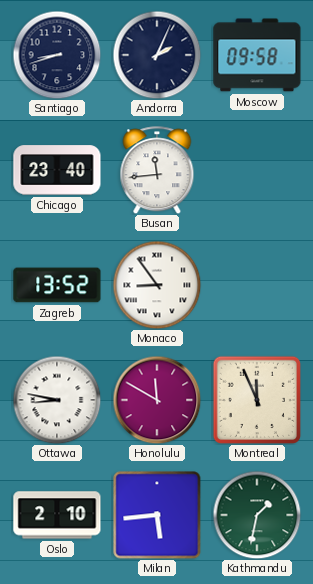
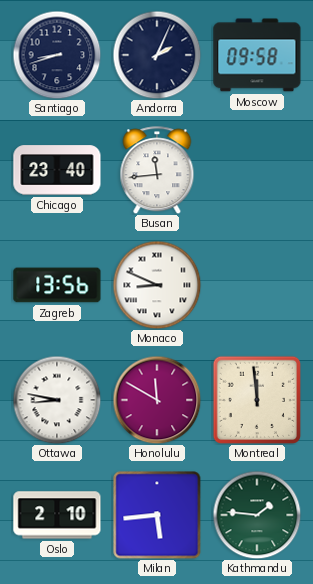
Zagreb: 13:52 -> 13:56 (57, 285)
Monaco: 8:54 -> 8:49 (157, 285)
Montreal: 11:56 -> 11:59 (257, 400)
Kathmandu: 1:32 -> 1:46 (257, 515)
